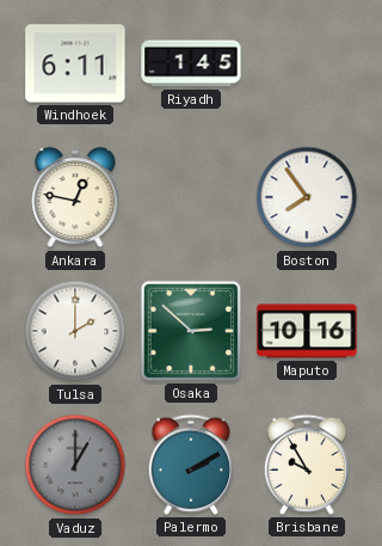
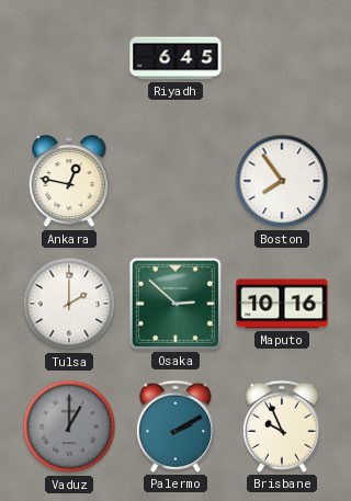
Windhoek: 6:11 -> none (75, 63)
Riyadh: 1:45 -> 6:45 (175, 58)
Brisbane: 9:55 -> 9:56 (282, 426)
